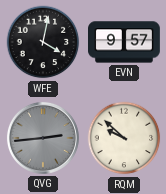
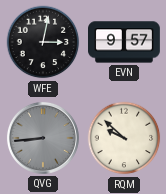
WFE: 4:02 -> 3:02 (43, 42)
QVG: 2:44 -> 8:44 (43, 138)
